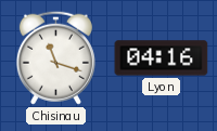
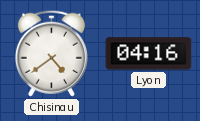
Chisinau: 11:18 -> 4:39 (51, 53)
